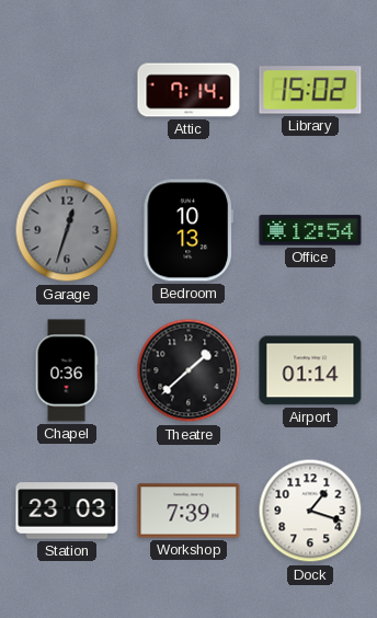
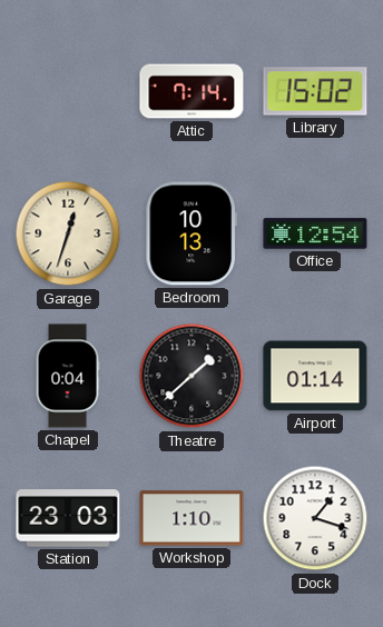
Garage dial: grey -> cream (68, 233)
Chapel: 0:36 -> 0:04 (68, 376)
Workshop: 7:39 -> 1:10 (191, 518)
